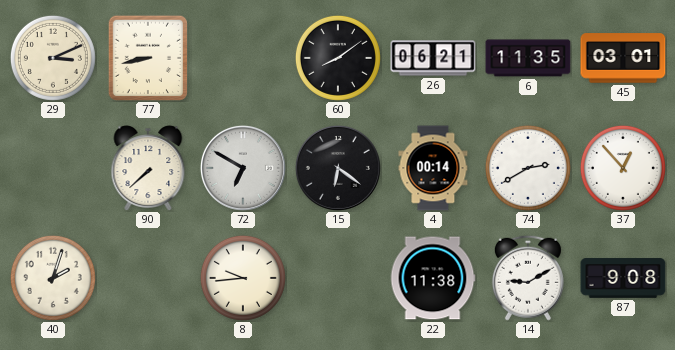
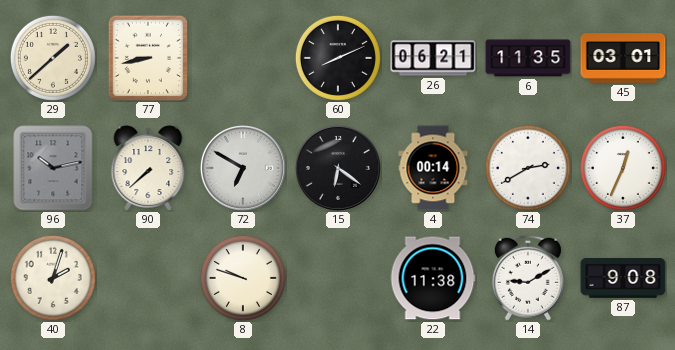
29: 3:11 -> 1:38 (53, 58)
60: 8:09 -> 8:11 (338, 58)
96: none -> 10:13 (53, 168)
37: 12:53 -> 12:34 (623, 168)
8: 9:44 -> 9:48 (243, 278)
